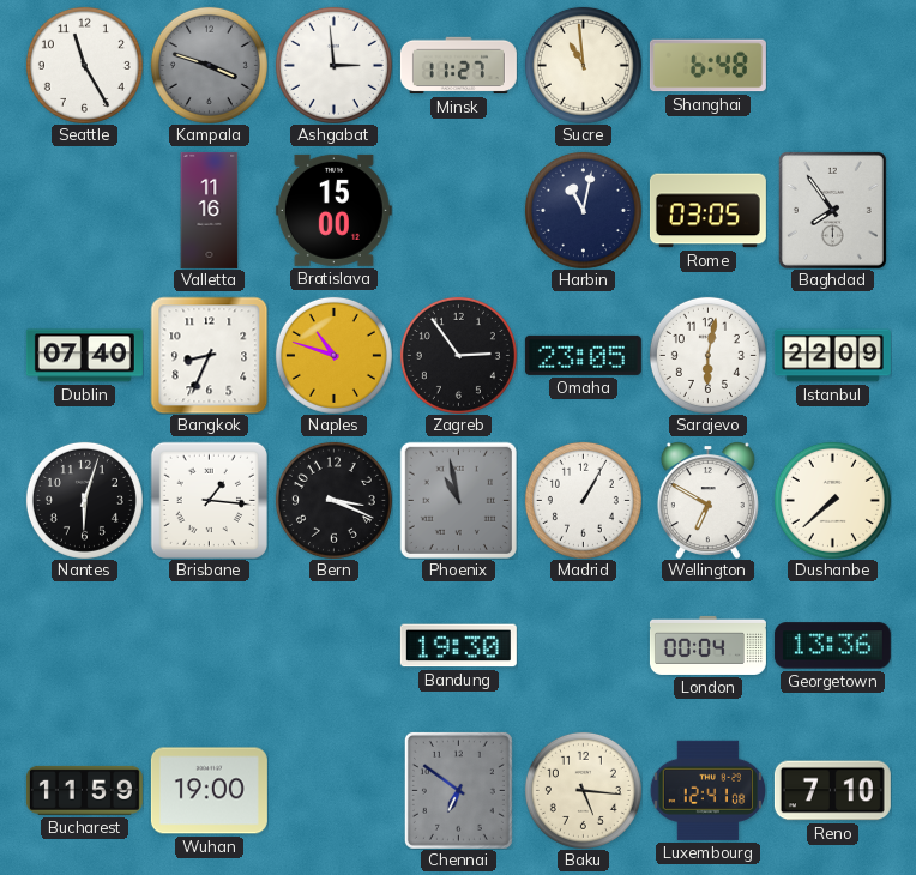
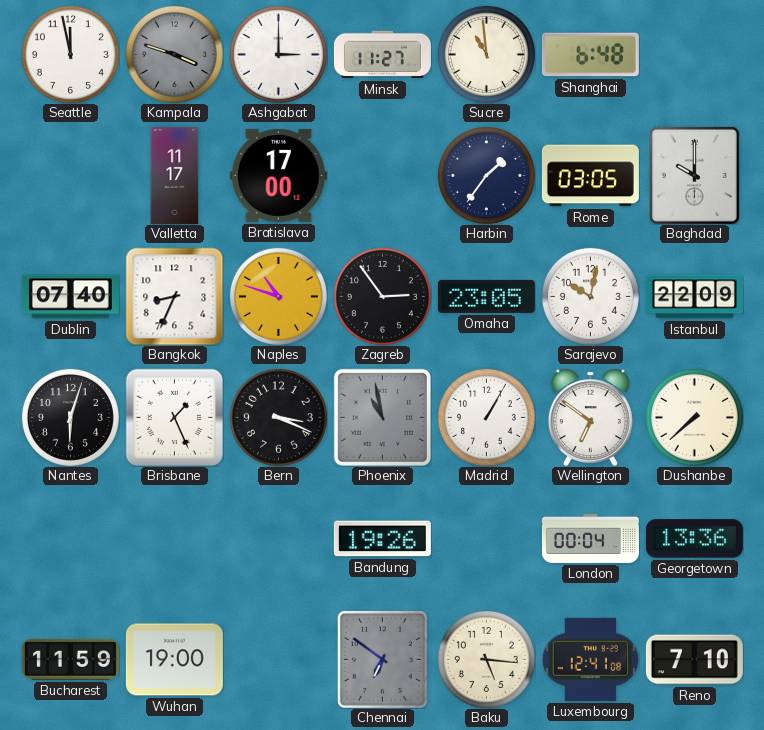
Seattle: 11:25 -> 11:58 (70, 54)
Ashgabat: 2:59 -> 3:00 (278, 54)
Valletta: 11:16 -> 11:17 (175, 175)
Bratislava: 15:00 -> 17:00 (278, 175)
Harbin: 11:02 -> 1:36 (486, 175)
Baghdad: 7:54 -> 10:00 (694, 175)
Sarajevo: 6:02 -> 10:02 (590, 296)
Brisbane: 1:16 -> 1:26 (174, 417)
Wellington: 6:50 -> 6:51 (590, 417)
Bandung: 19:30 -> 19:26 (382, 539)
